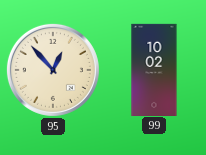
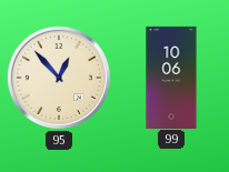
99: 10:02 -> 10:06 (171, 77)
